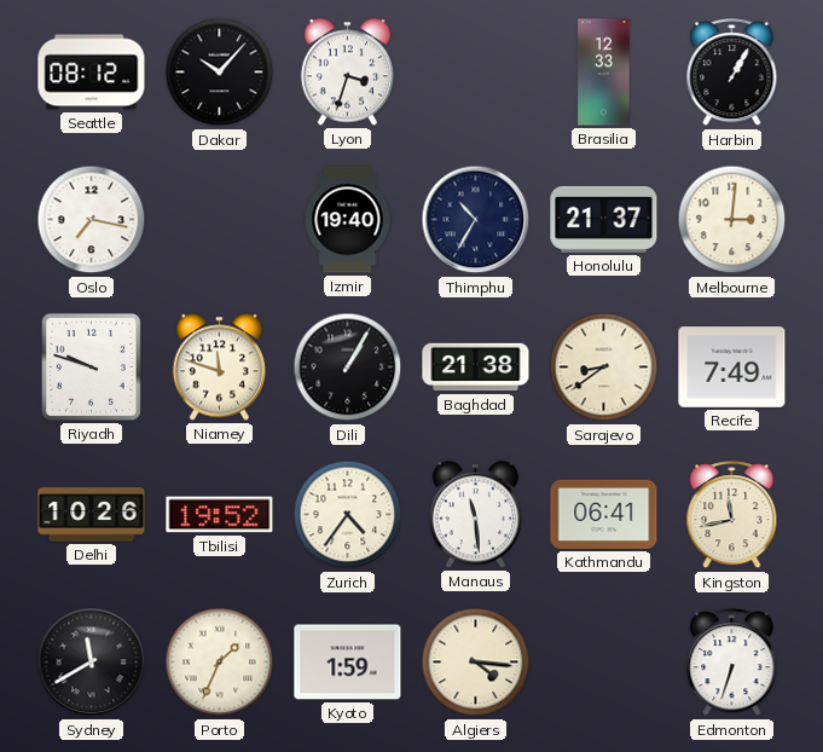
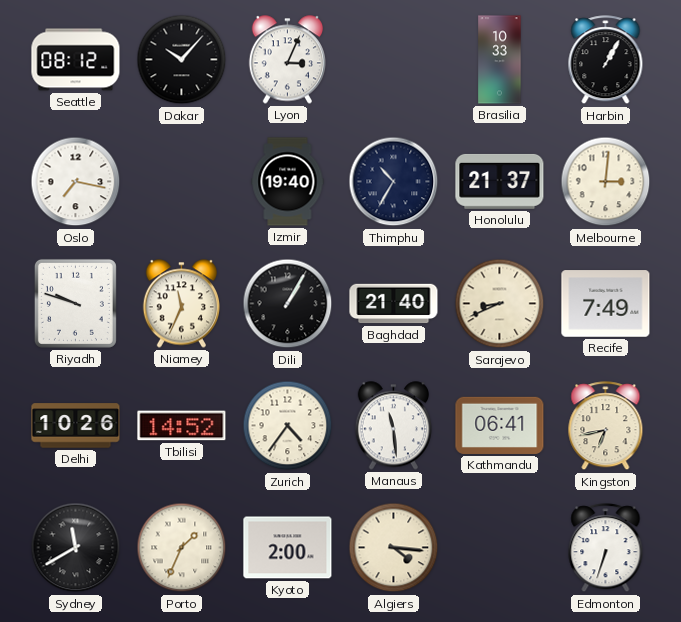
Lyon: 3:33 -> 3:04 (287, 60)
Brasilia: 12:33 -> 10:33 (500, 60)
Niamey: 11:48 -> 11:34 (181, 304)
Baghdad: 21:38 -> 21:40 (394, 304)
Sarajevo: 8:39 -> 8:41 (500, 304)
Tbilisi: 19:52 -> 14:52 (182, 426)
Kingston: 11:43 -> 6:43 (606, 426)
Kyoto: 1:59 -> 2:00 (288, 548)
